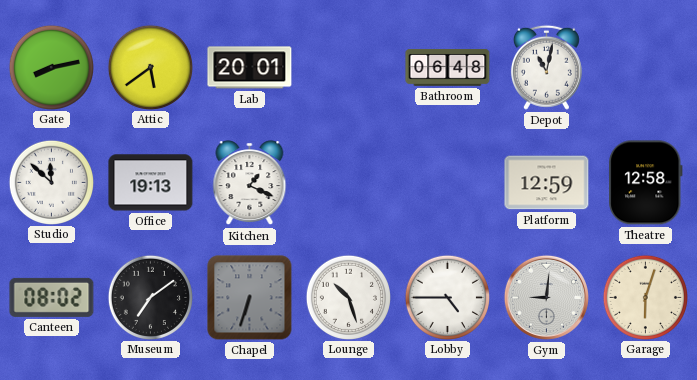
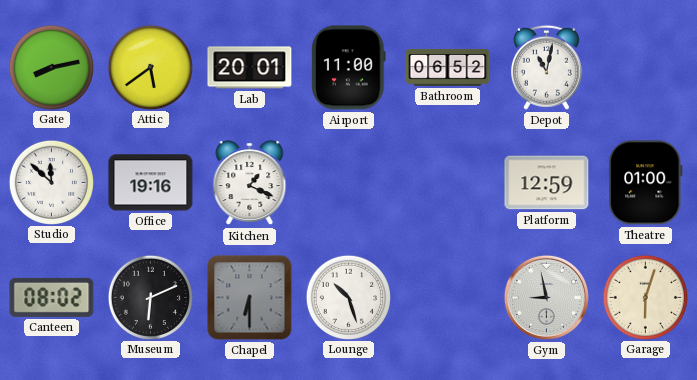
Airport: none -> 11:00 (349, 68)
Bathroom: 06:48 -> 06:52 (448, 68)
Office: 19:13 -> 19:16 (151, 183)
Theatre: 12:58 -> 01:00 (646, 183)
Museum: 7:09 -> 6:11 (150, 297)
Chapel: 6:33 -> 6:30 (250, 298)
Lobby: 4:45 -> none (447, 297)
Gym: 9:01 -> 8:58 (546, 297)
